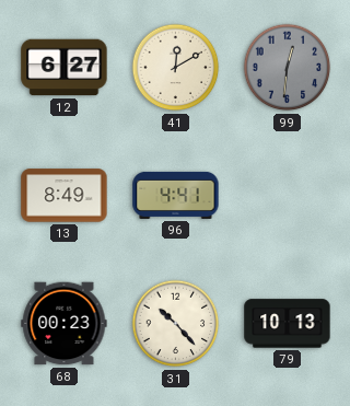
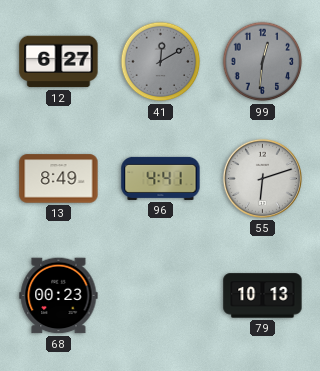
41 dial: cream -> grey (161, 62)
55: none -> 6:12 (262, 178)
31: 10:23 -> none (176, 324)
